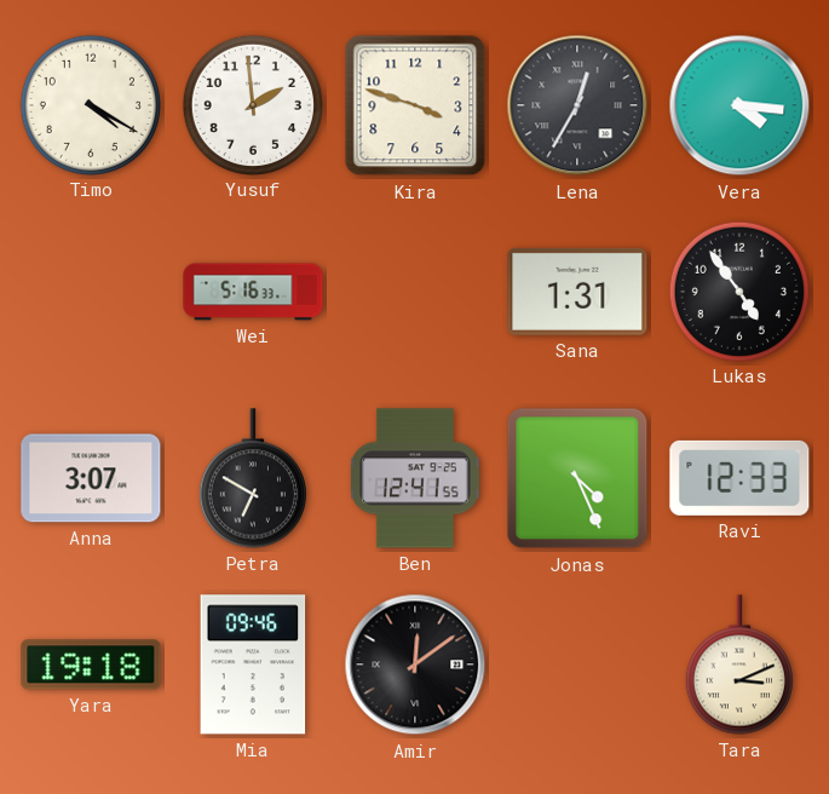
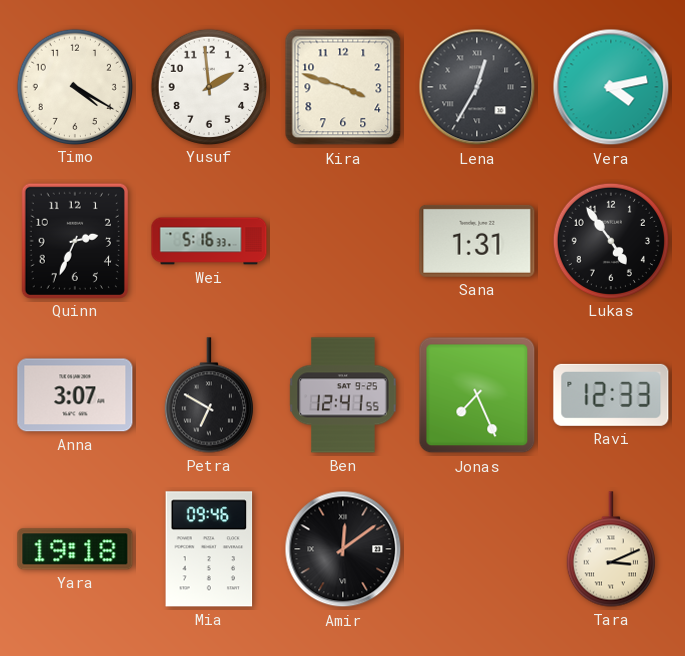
Vera: 4:16 -> 4:13 (611, 87)
Quinn: none -> 2:34 (75, 240)
Jonas: 4:26 -> 7:26 (477, 395)
